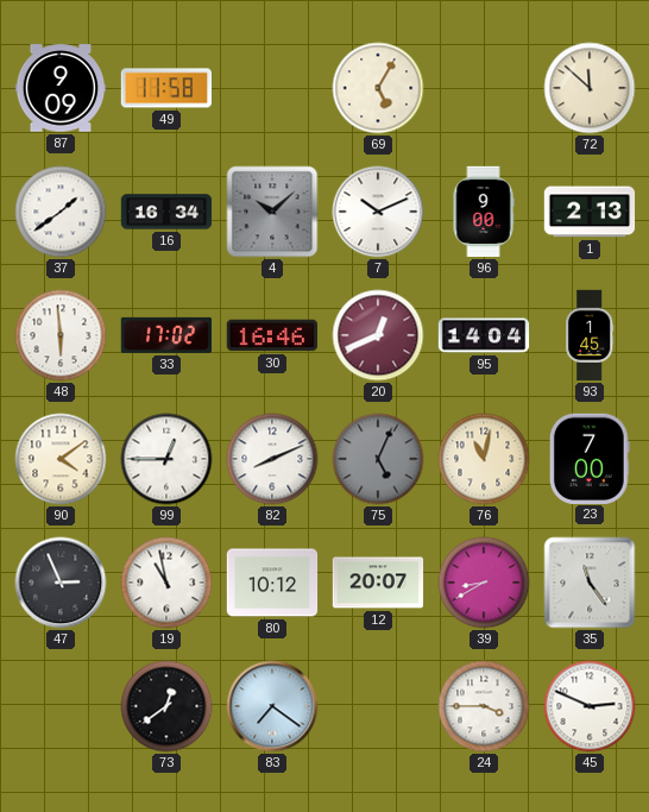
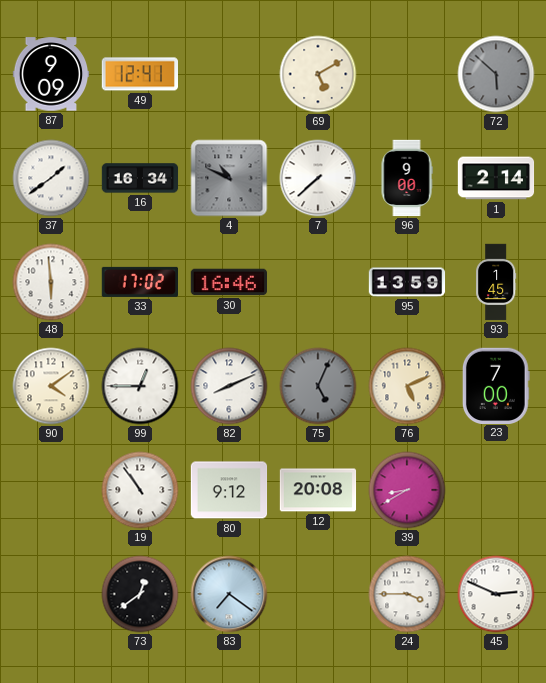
49: 11:58 -> 12:41 (140, 74)
69: 5:05 -> 5:10 (318, 74)
72: 11:52 -> 5:52 (496, 74)
72 dial: cream -> grey (496, 74)
4: 10:08 -> 10:49 (229, 178)
7: 10:11 -> 7:38 (318, 178)
1: 2:13 -> 2:14 (496, 178)
20: 12:41 -> none (378, 335)
95: 14:04 -> 13:59 (407, 282)
76: 11:02 -> 5:11 (407, 386)
47: 2:56 -> none (61, 583)
19: 10:58 -> 10:54 (140, 490)
80: 10:12 -> 9:12 (229, 490)
12: 20:07 -> 20:08 (318, 490)
35: 11:24 -> none (590, 583)
